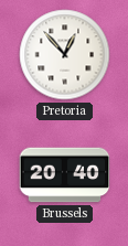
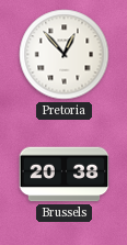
Brussels: 20:40 -> 20:38 (65, 175)
